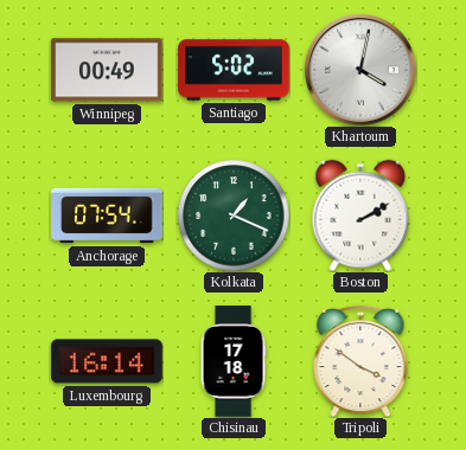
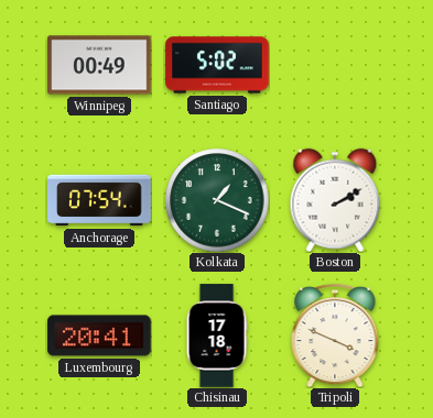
Khartoum: 4:02 -> none (360, 70)
Luxembourg: 16:14 -> 20:41 (99, 335)
Tripoli: 3:51 -> 3:49 (335, 335)
